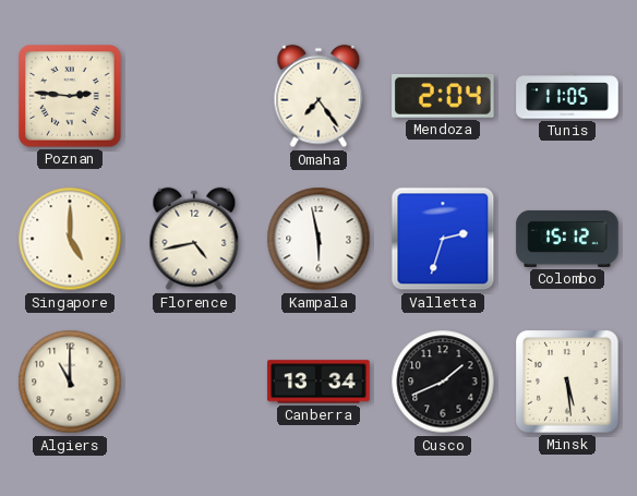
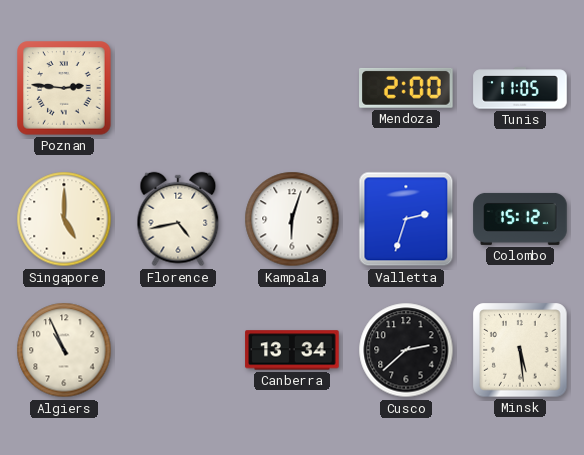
Omaha: 7:24 -> none (318, 96)
Mendoza: 2:04 -> 2:00 (406, 88)
Kampala: 5:58 -> 6:03 (292, 219)
Algiers: 11:00 -> 10:56 (64, 350)
Cusco: 1:41 -> 2:38 (406, 350)
